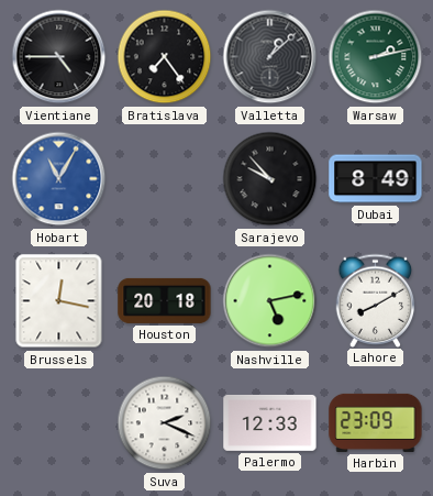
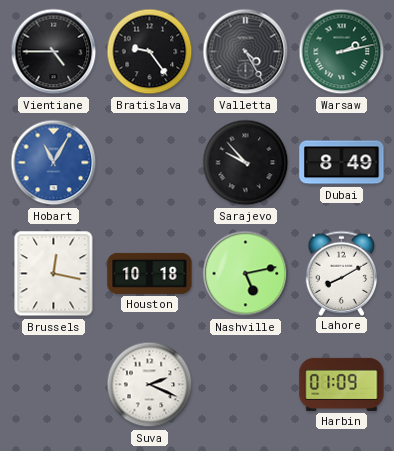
Bratislava: 7:24 -> 9:24 (150, 52)
Valletta: 1:08 -> 4:25 (246, 52)
Houston: 20:18 -> 10:18 (150, 273)
Palermo: 12:33 -> none (270, 422)
Harbin: 23:09 -> 01:09 (342, 384)
